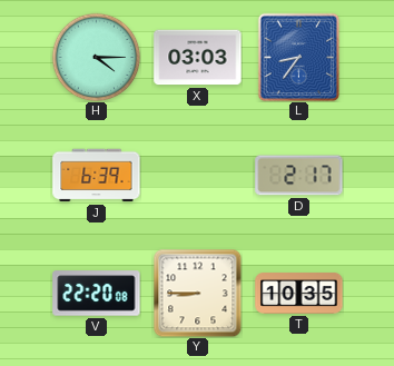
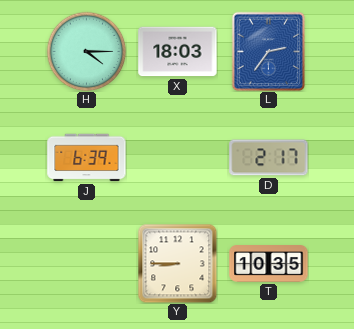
X: 03:03 -> 18:03 (178, 52)
L: 8:36 -> 2:36 (269, 51)
V: 22:20 -> none (97, 294)
